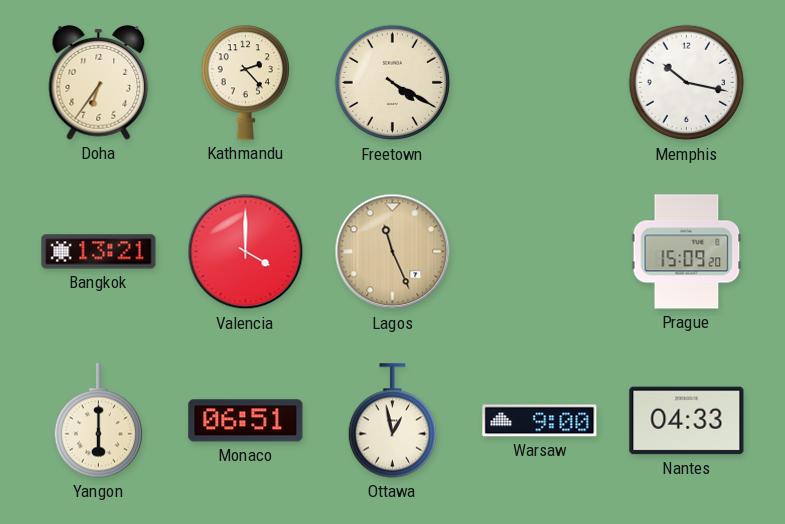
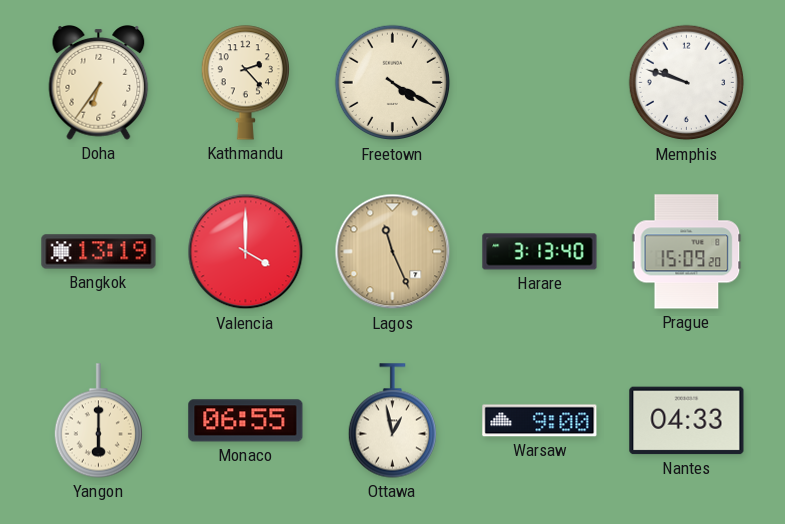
Memphis: 10:17 -> 9:48 (687, 83)
Bangkok: 13:21 -> 13:19 (99, 252)
Harare: none -> 3:13 (540, 252)
Monaco: 06:51 -> 06:55 (246, 421)
